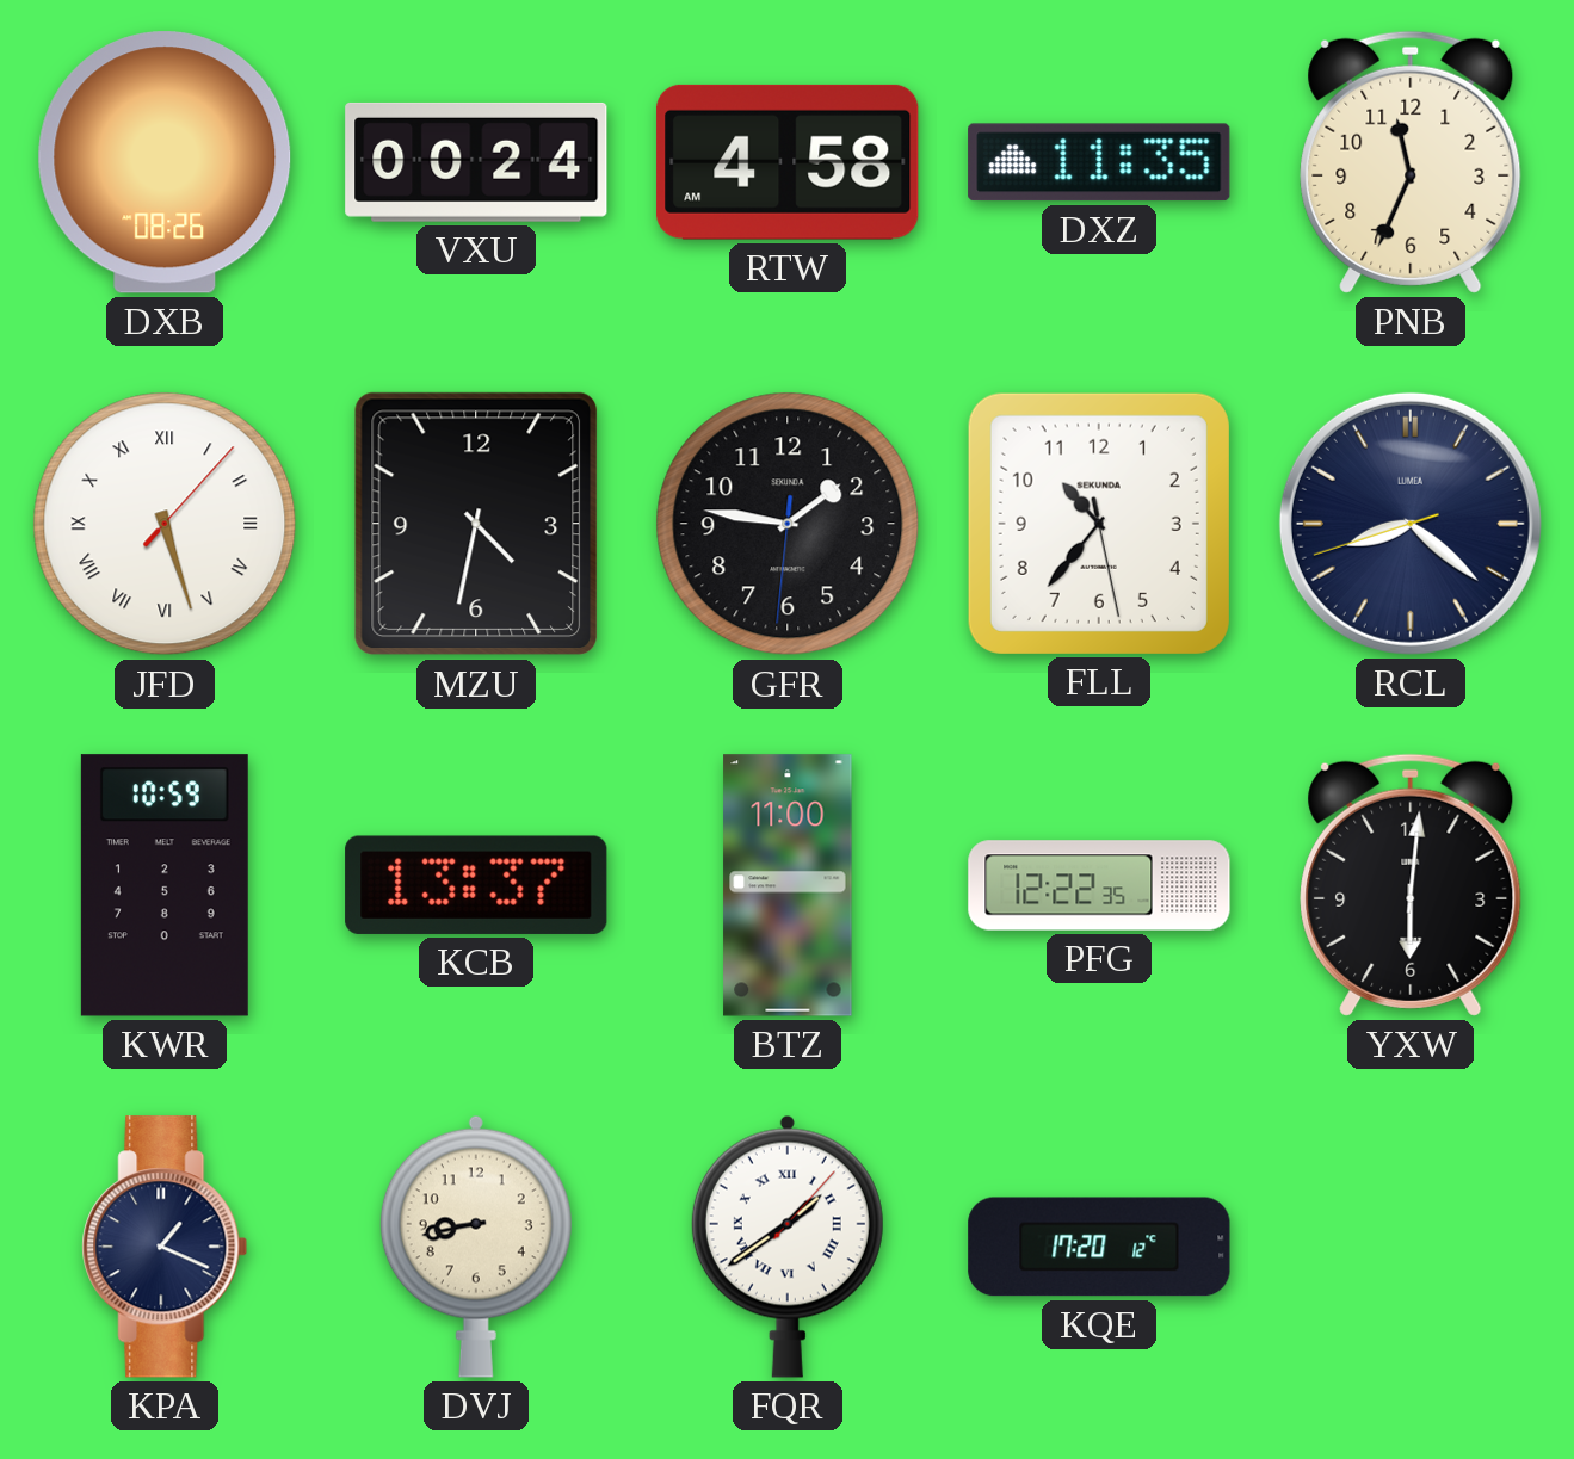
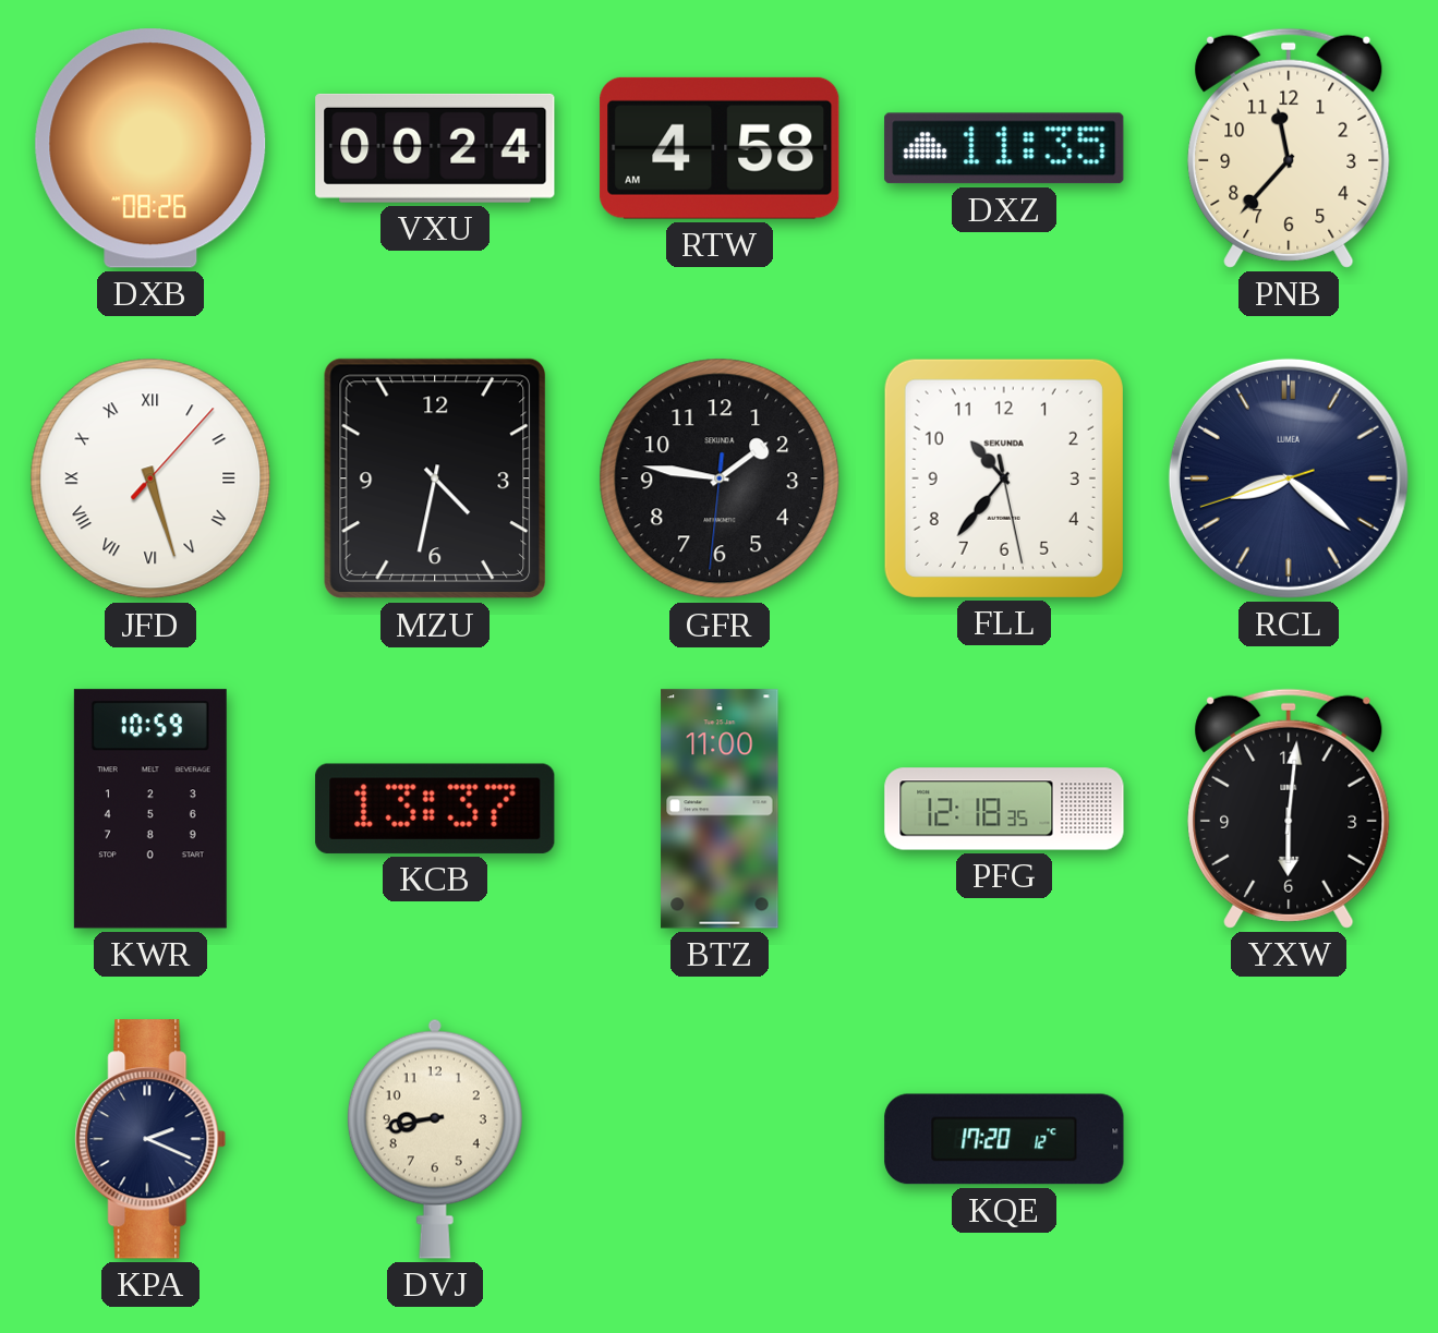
PNB: 11:34 -> 11:37 (1289, 148)
PFG: 12:22 -> 12:18 (1004, 809)
KPA: 1:19 -> 2:19 (150, 1139)
FQR: 1:39 -> none (788, 1247)
